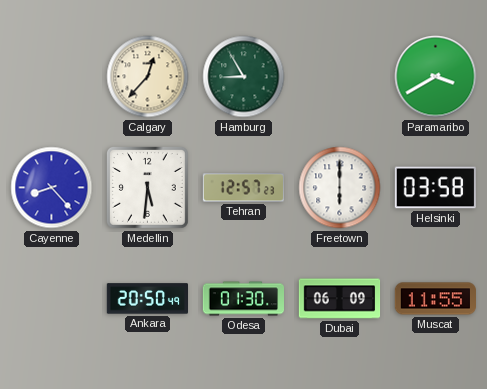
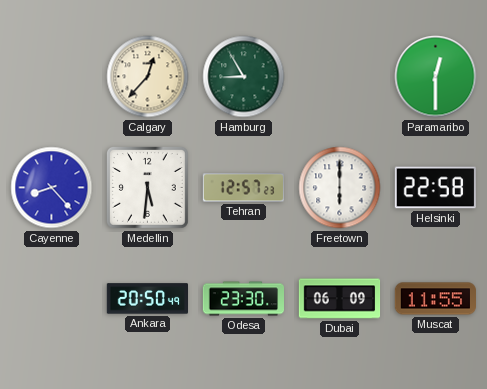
Paramaribo: 3:40 -> 12:30 (436, 77)
Helsinki: 03:58 -> 22:58 (435, 188)
Odesa: 01:30 -> 23:30 (244, 299)
